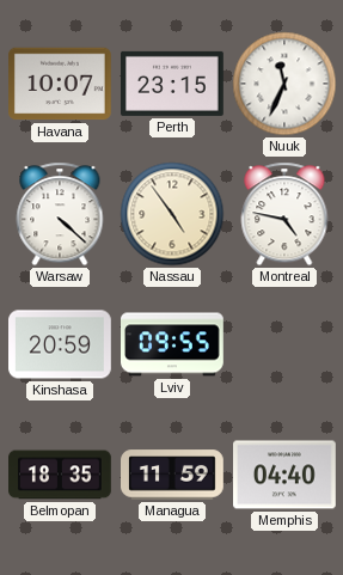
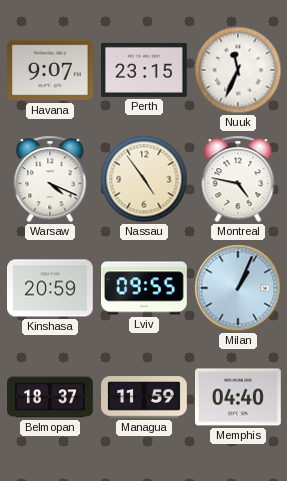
Havana: 10:07 -> 9:07 (51, 70)
Warsaw: 4:22 -> 4:19 (50, 179)
Milan: none -> 1:04 (238, 288)
Belmopan: 18:35 -> 18:37 (50, 397)
